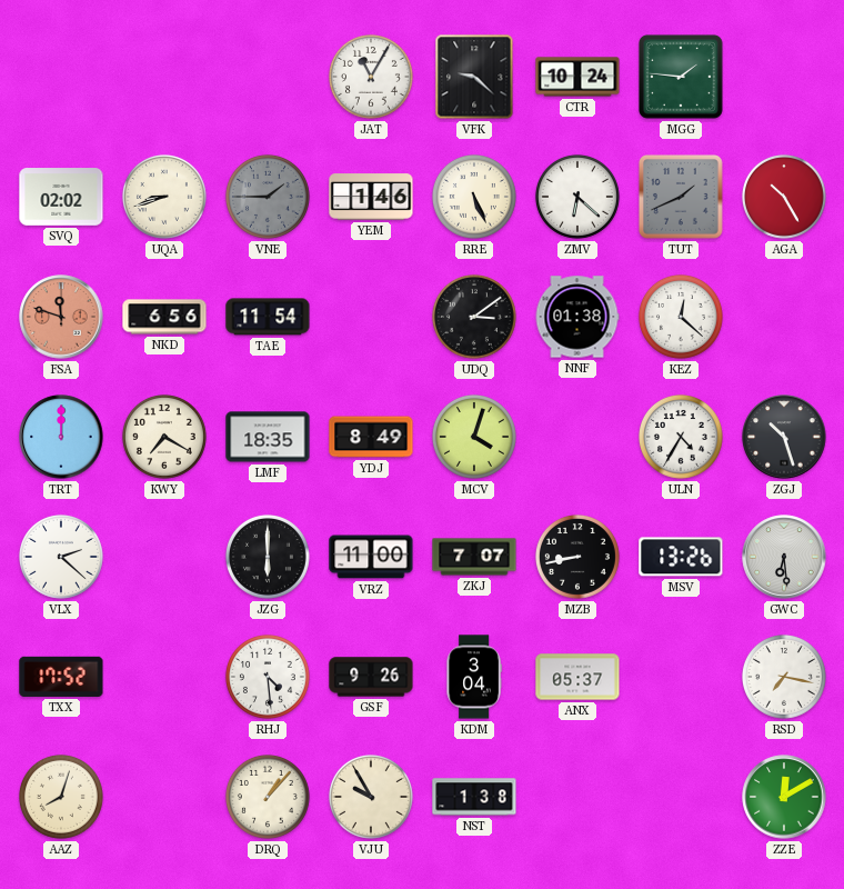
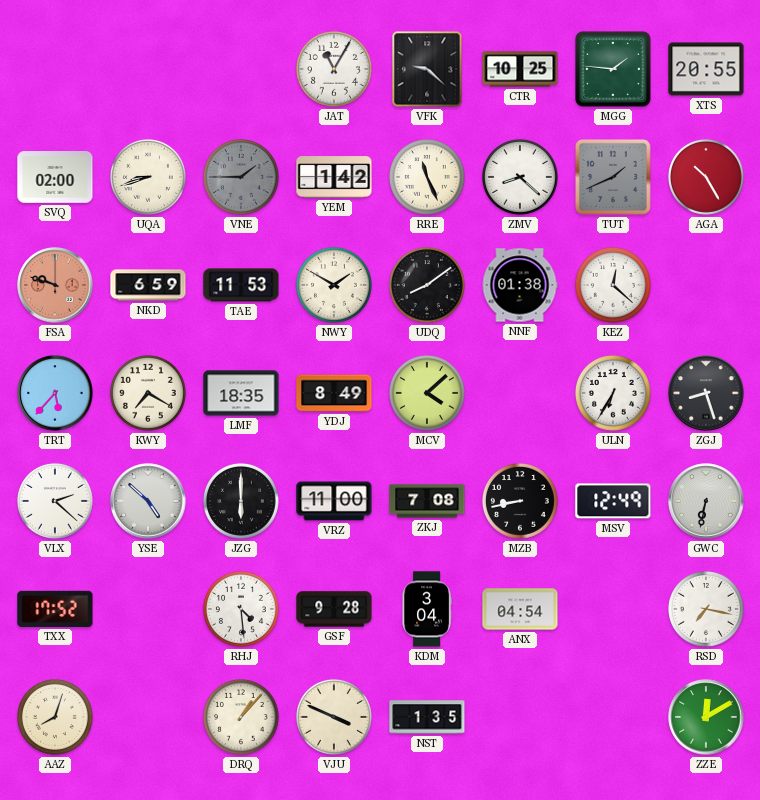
CTR: 10:24 -> 10:25 (520, 69)
XTS: none -> 20:55 (706, 69)
SVQ: 02:02 -> 02:00 (55, 177)
YEM: 1:46 -> 1:42 (334, 177)
RRE: 5:26 -> 11:26 (427, 177)
ZMV: 6:22 -> 8:22 (520, 177)
FSA: 11:48 -> 9:48 (55, 285)
NKD: 6:56 -> 6:59 (148, 285)
TAE: 11:54 -> 11:53 (241, 285)
NWY: none -> 1:50 (334, 285)
UDQ: 3:09 -> 8:09 (427, 285)
TRT: 12:00 -> 5:37 (55, 393)
MCV: 4:03 -> 4:08 (427, 393)
ULN: 4:35 -> 6:35 (613, 393)
ZGJ: 10:27 -> 8:27 (706, 393)
YSE: none -> 4:52 (148, 501)
ZKJ: 7:07 -> 7:08 (427, 501)
MSV: 13:26 -> 12:49 (613, 501)
GWC: 6:29 -> 6:32 (706, 501)
GSF: 9:26 -> 9:28 (334, 609)
ANX: 05:37 -> 04:54 (520, 609)
VJU: 9:55 -> 3:49 (334, 717)
NST: 1:38 -> 1:35 (427, 717)
